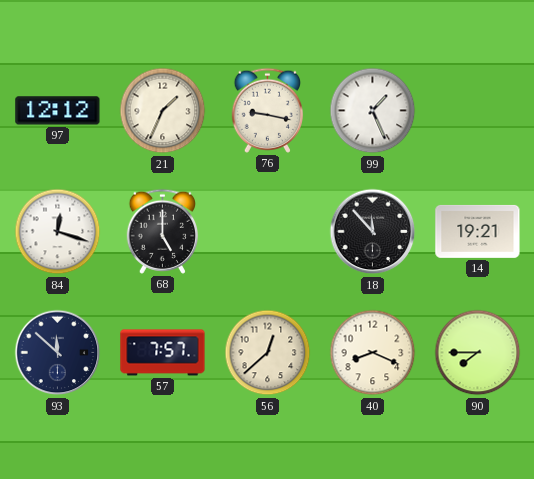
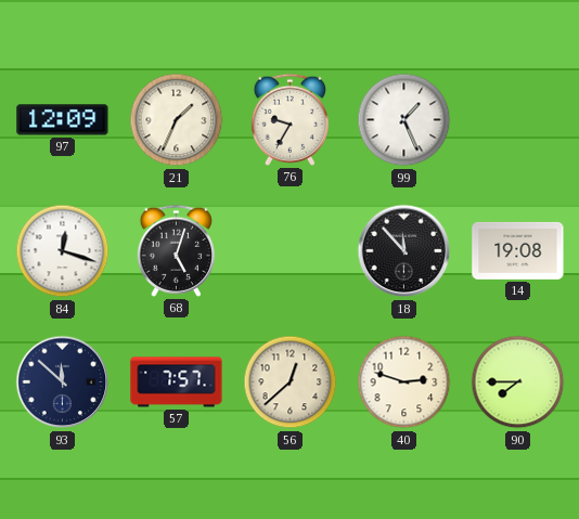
97: 12:12 -> 12:09 (63, 120)
76: 9:17 -> 9:35 (289, 119)
68: 5:00 -> 5:03 (176, 250)
14: 19:21 -> 19:08 (518, 250)
40: 8:19 -> 2:48 (404, 382)
